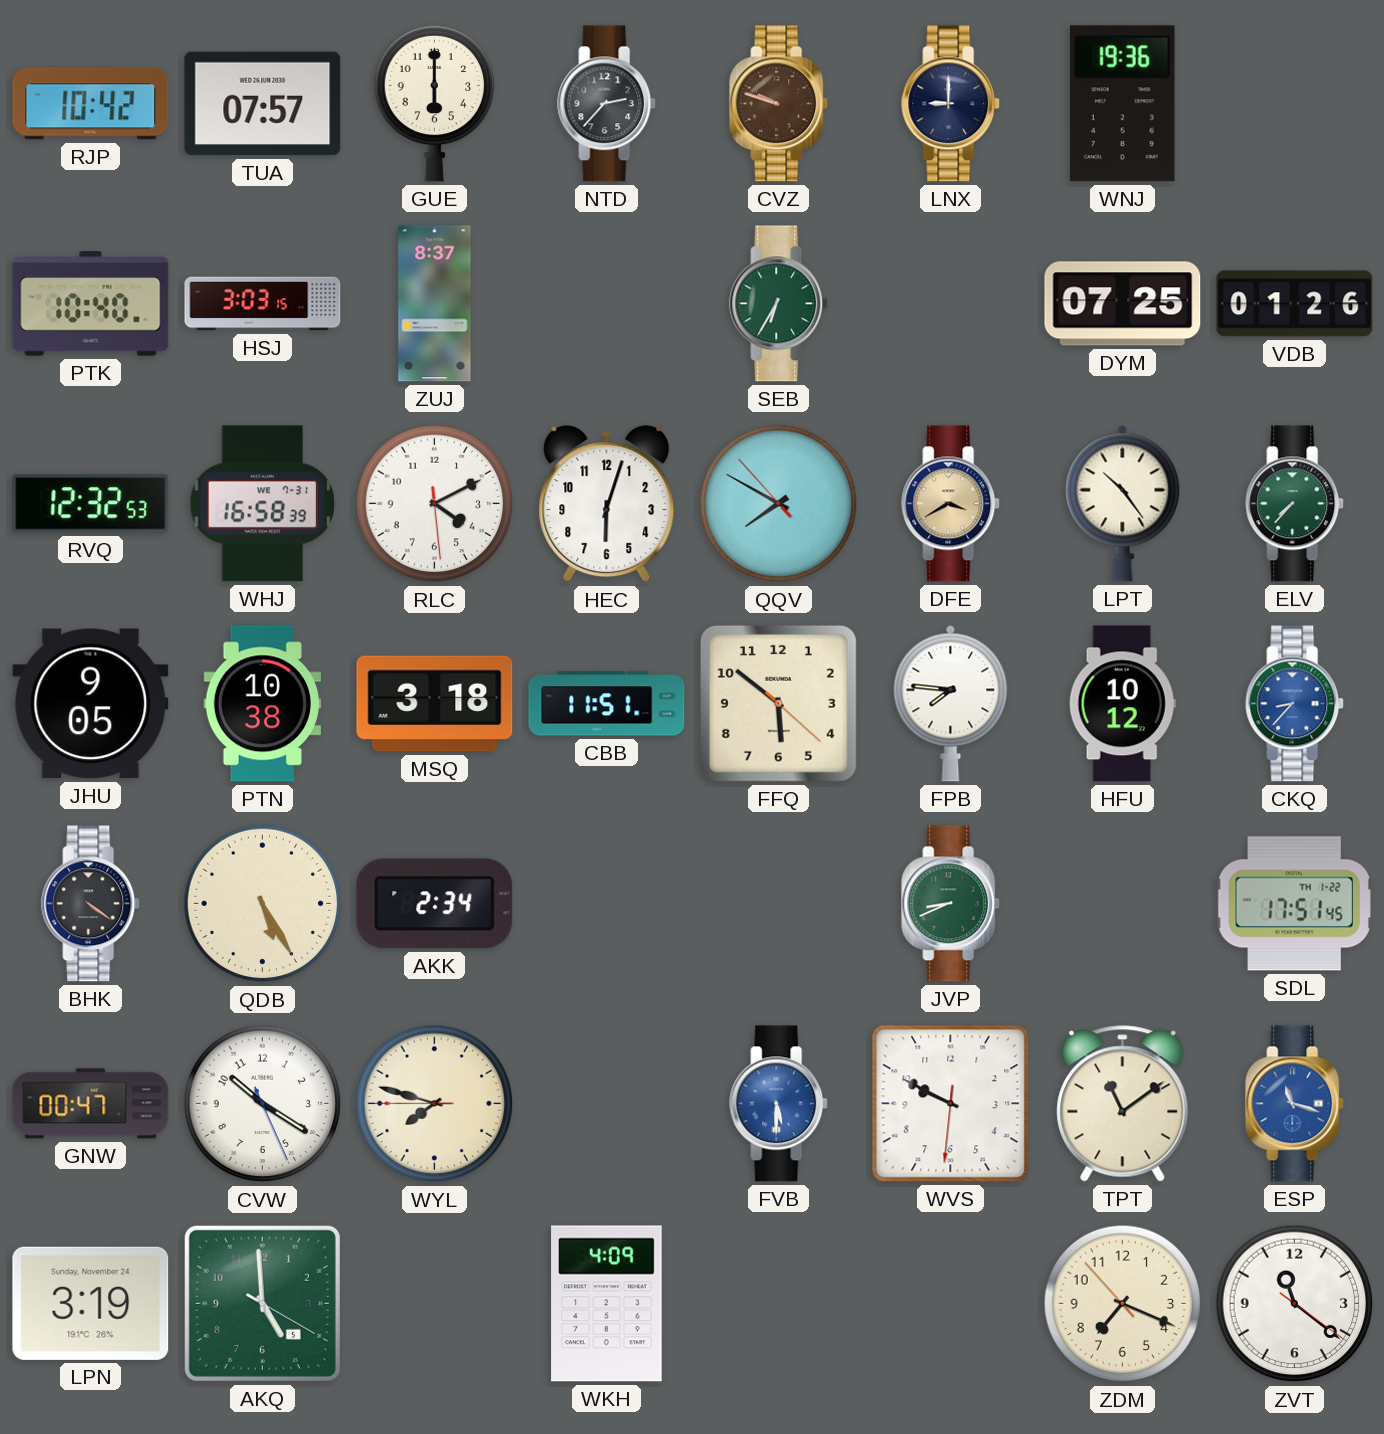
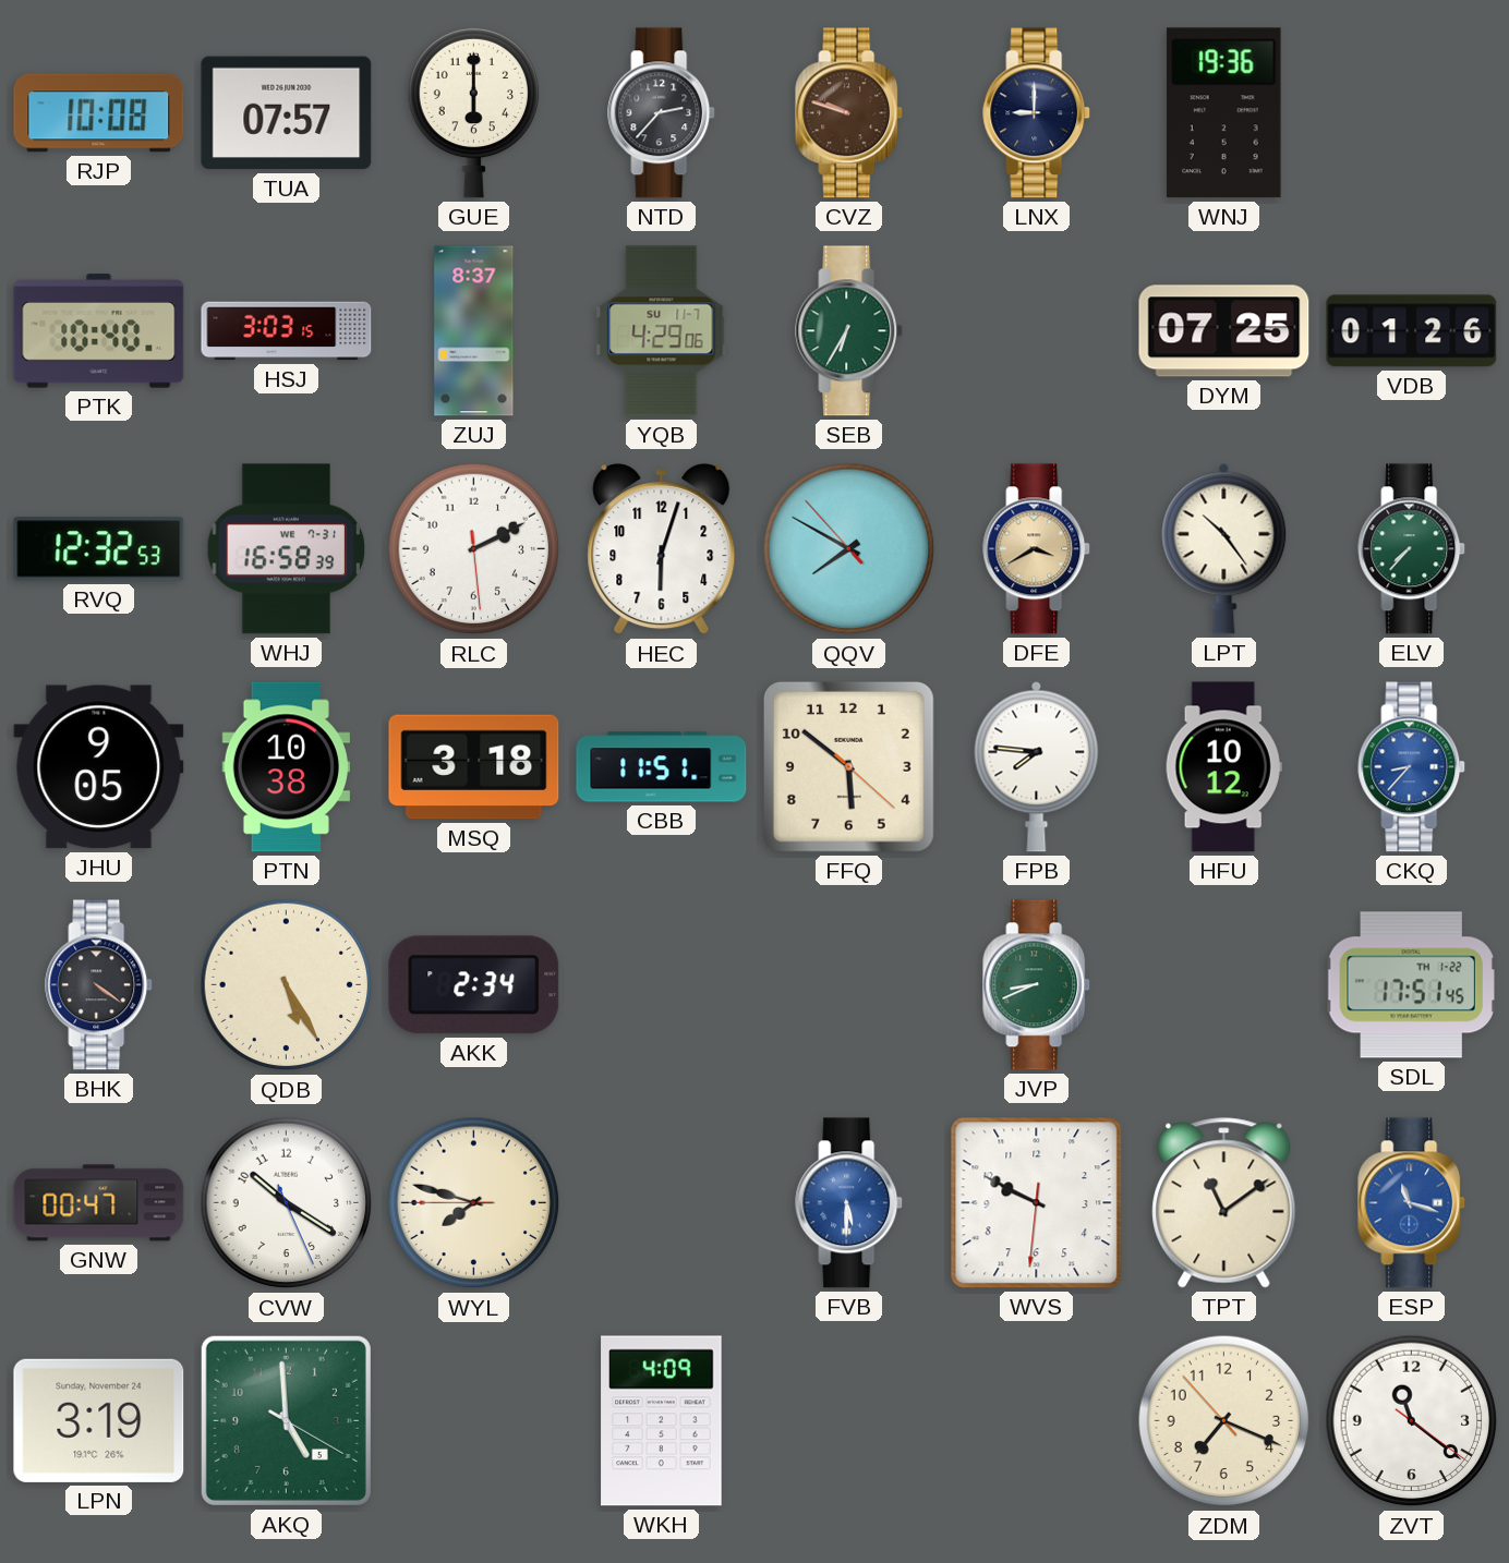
RJP: 10:42 -> 10:08 (99, 113)
YQB: none -> 4:29 (662, 331)
RLC: 4:10 -> 2:10 (474, 549)
